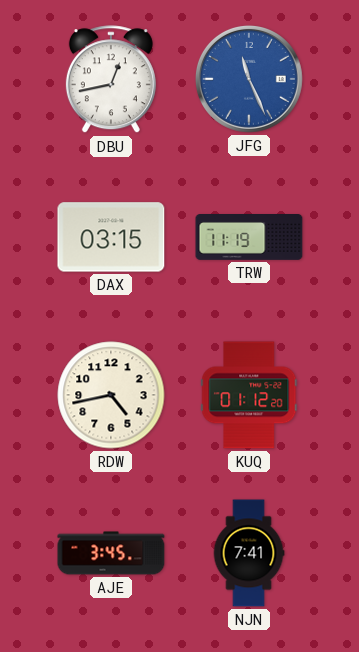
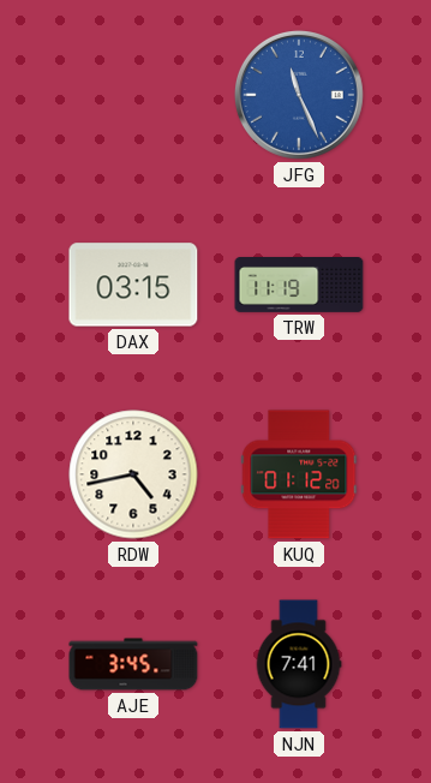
DBU: 12:43 -> none (111, 80)
